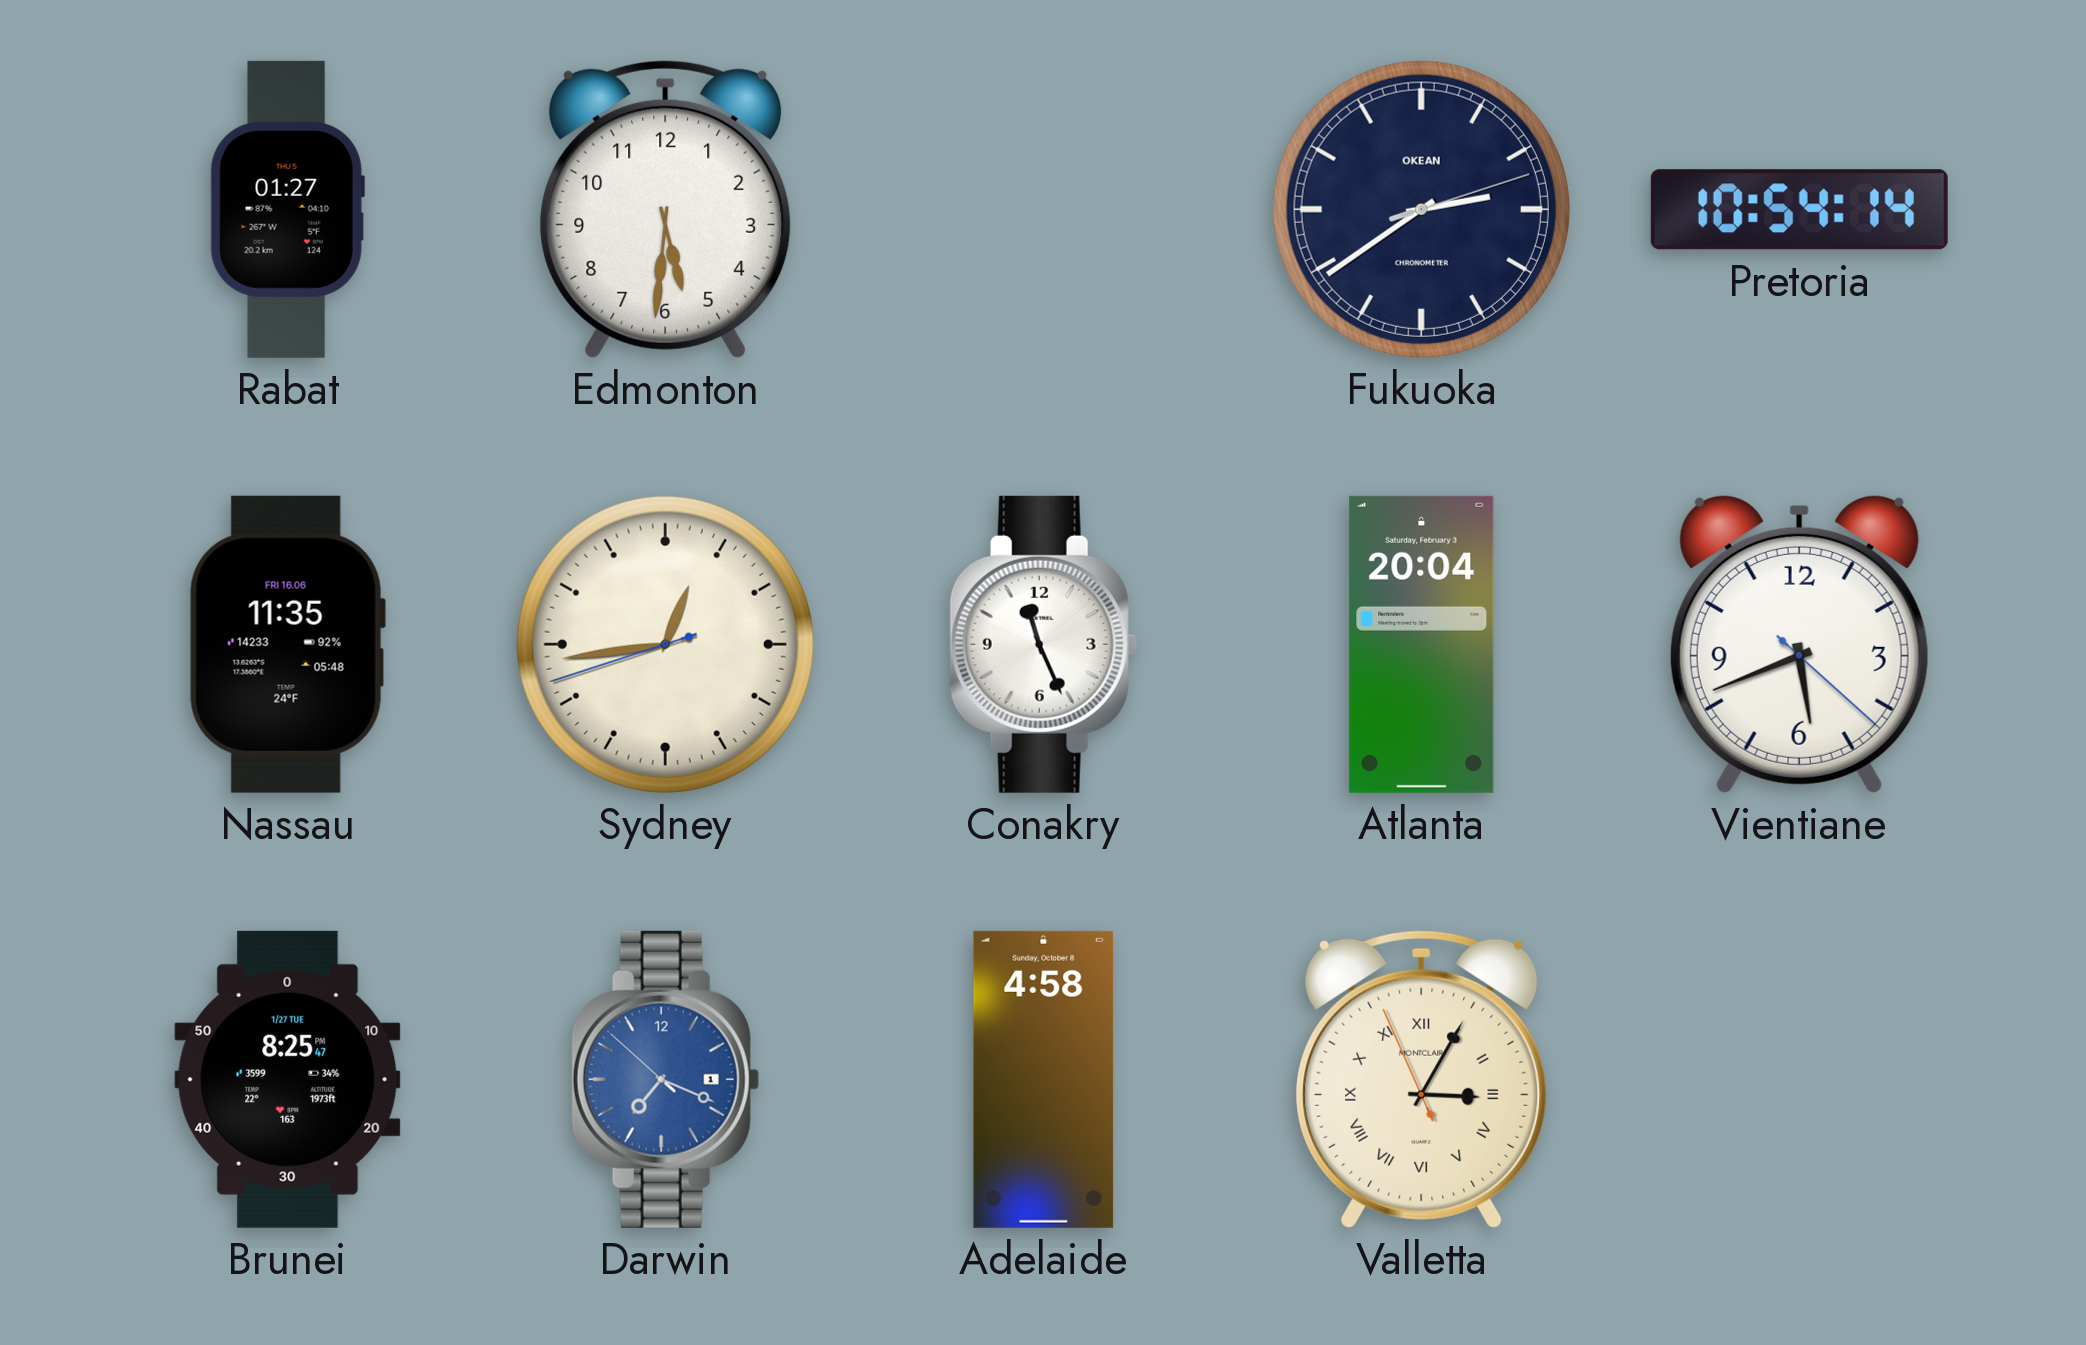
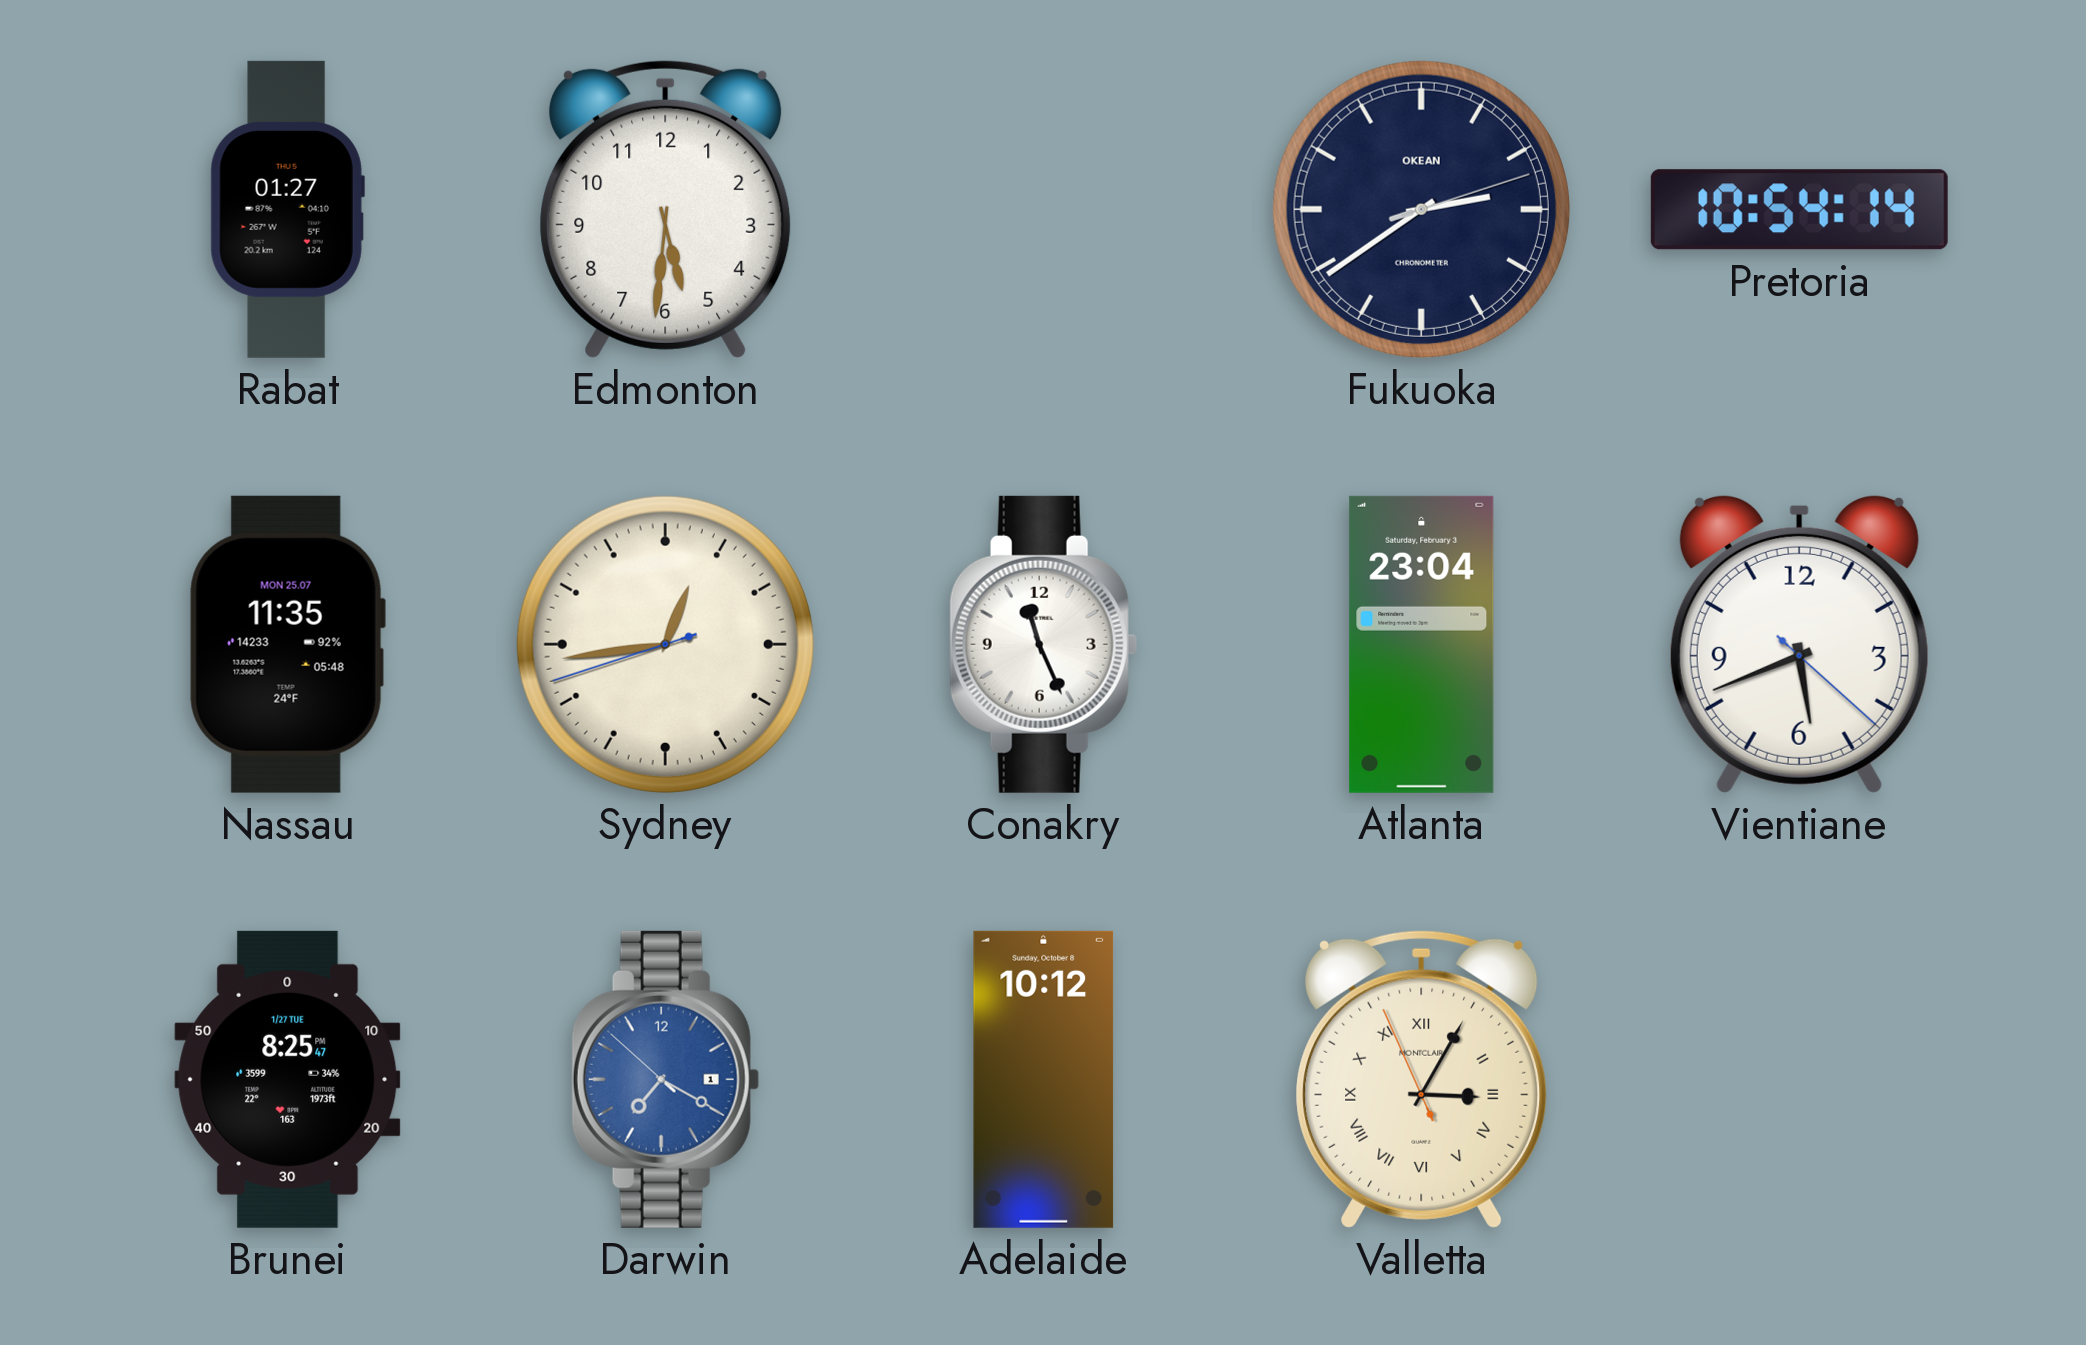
Nassau date: FRI 16.06 -> MON 25.07 (287, 644)
Atlanta: 20:04 -> 23:04 (1422, 644)
Darwin: 7:18 -> 7:19 (665, 1079)
Adelaide: 4:58 -> 10:12 (1044, 1079)
